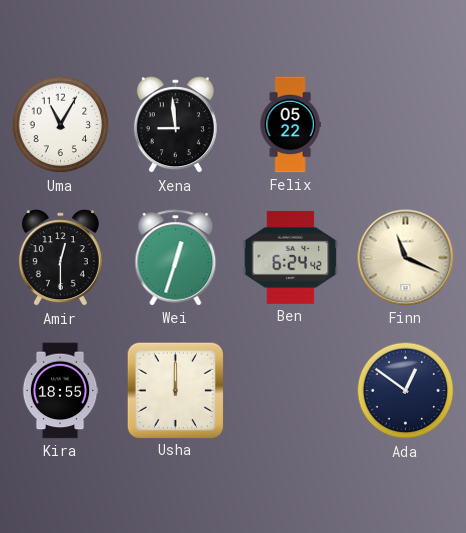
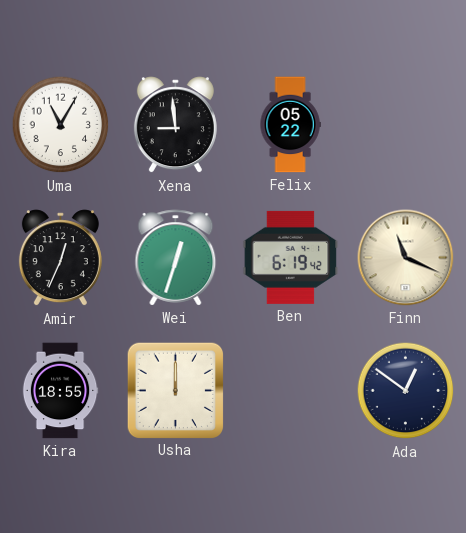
Amir: 12:30 -> 12:34 (60, 258)
Ben: 6:24 -> 6:19 (291, 257)
